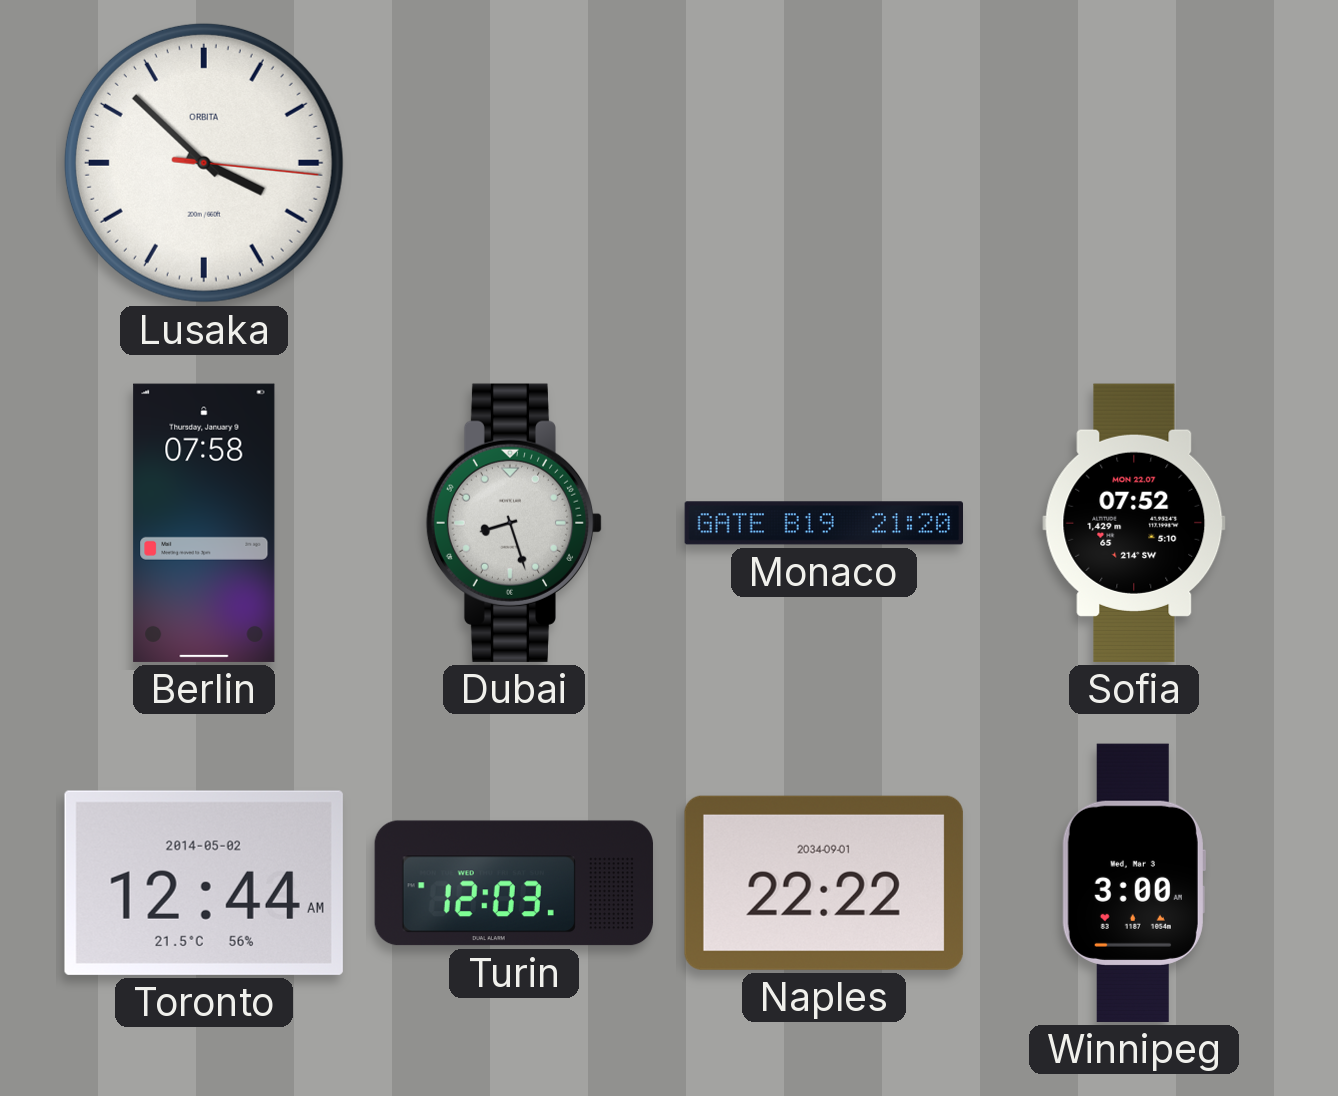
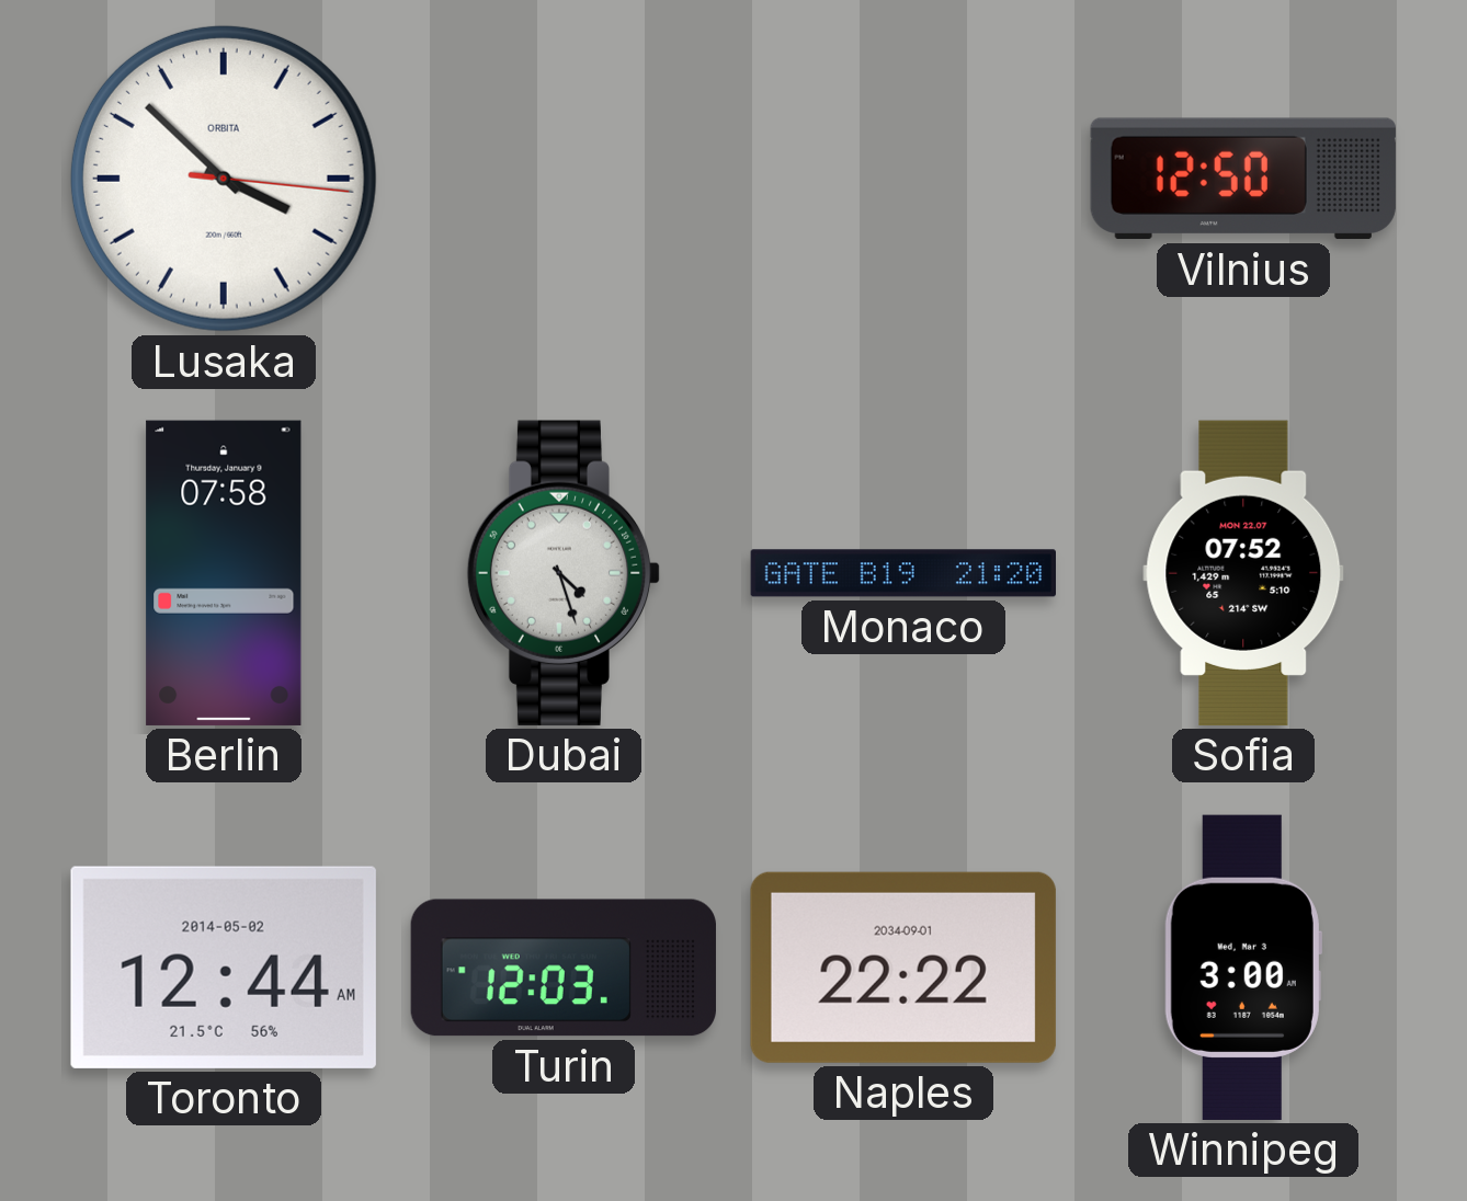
Vilnius: none -> 12:50 (1243, 179)
Dubai: 8:27 -> 4:27 (564, 573)
